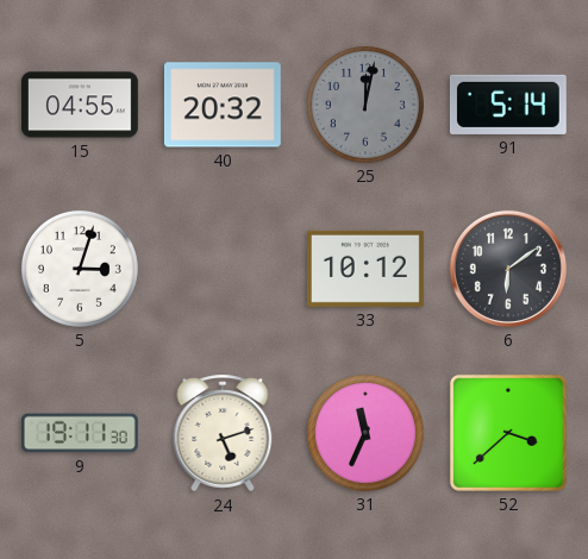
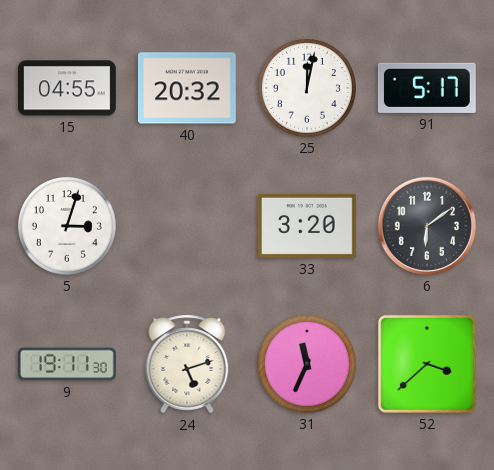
25 dial: grey -> white (307, 88)
91: 5:14 -> 5:17 (427, 88)
33: 10:12 -> 3:20 (307, 226)
